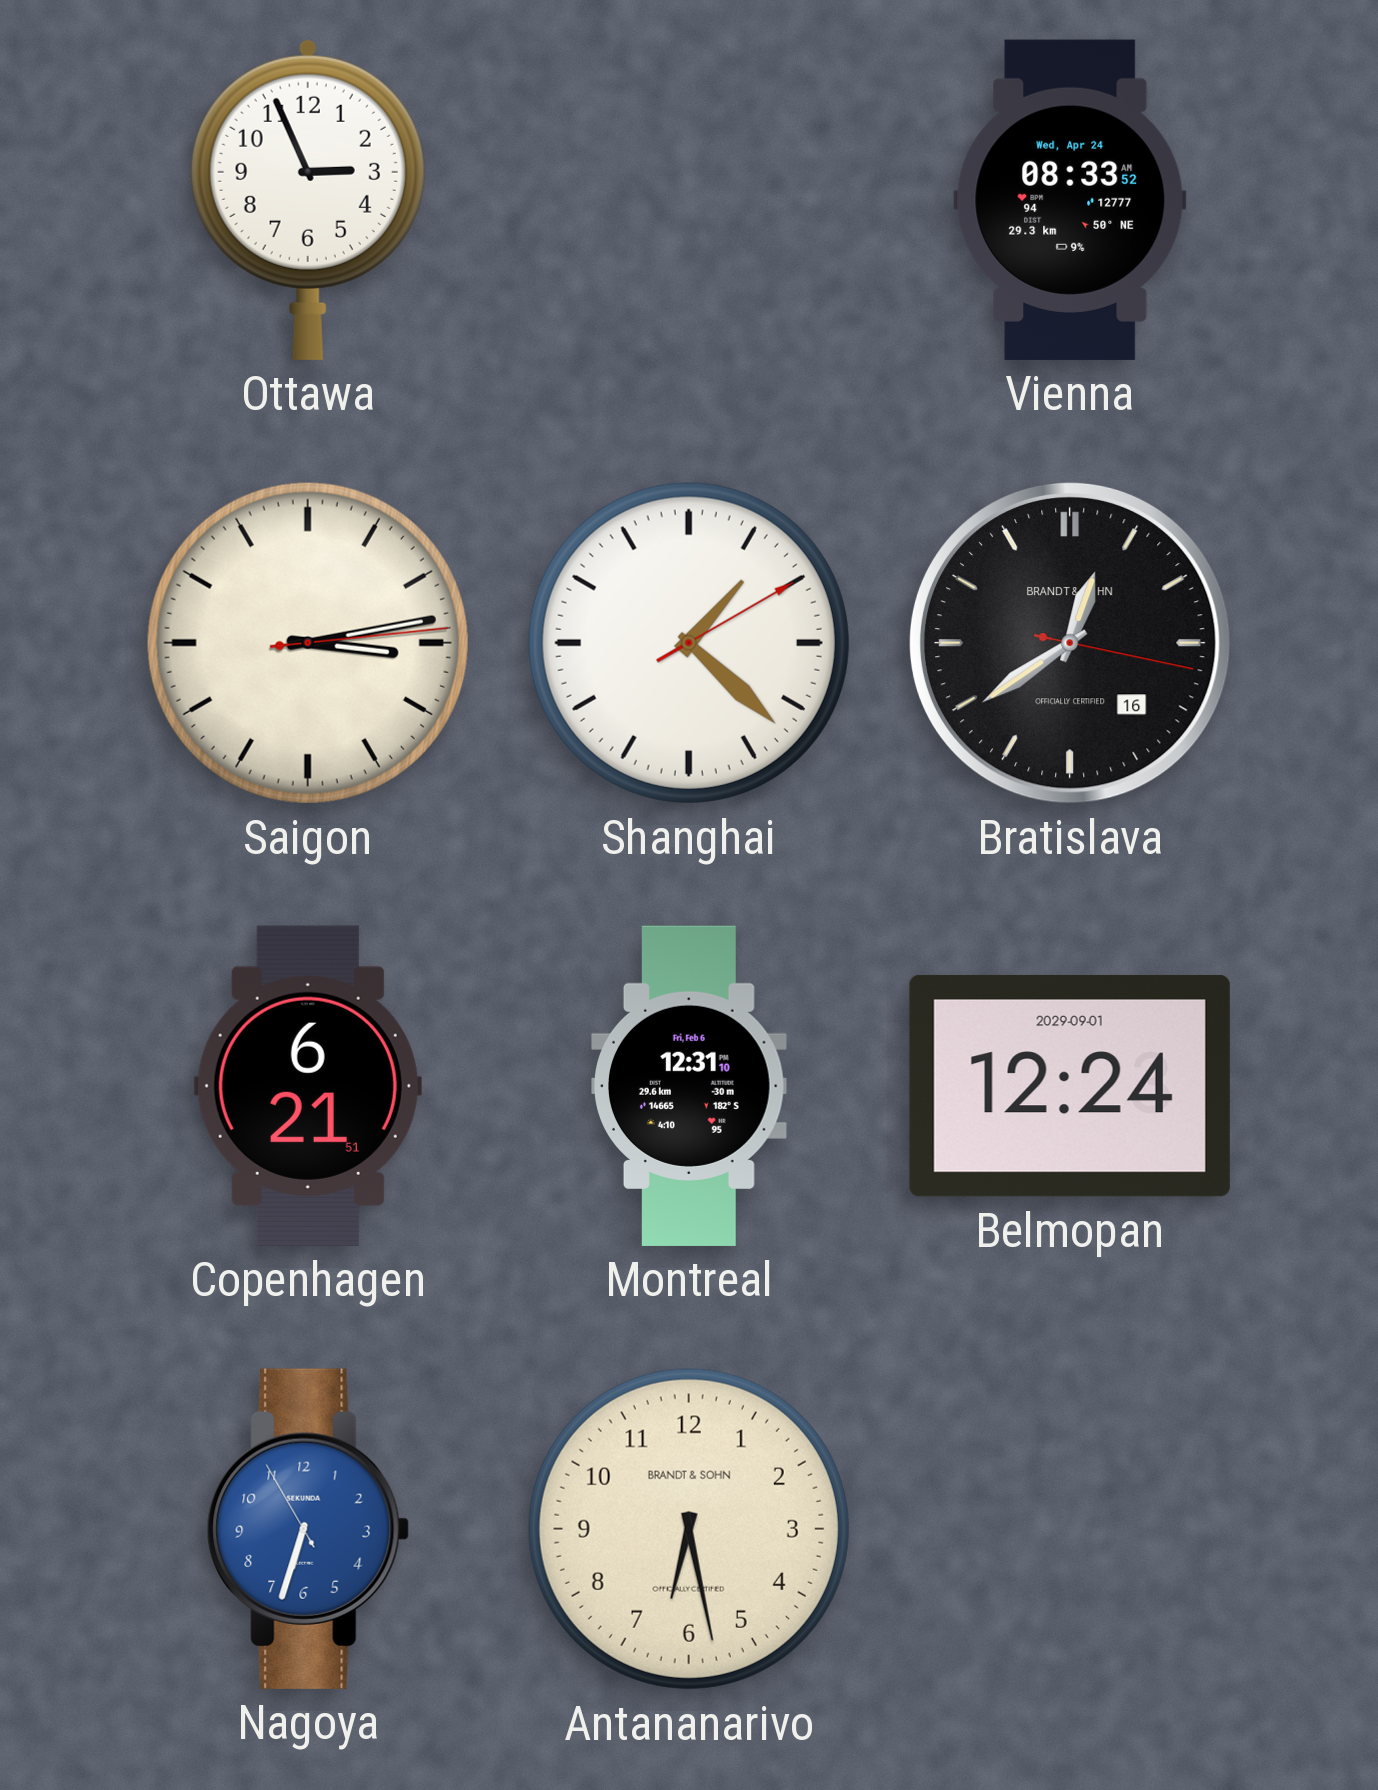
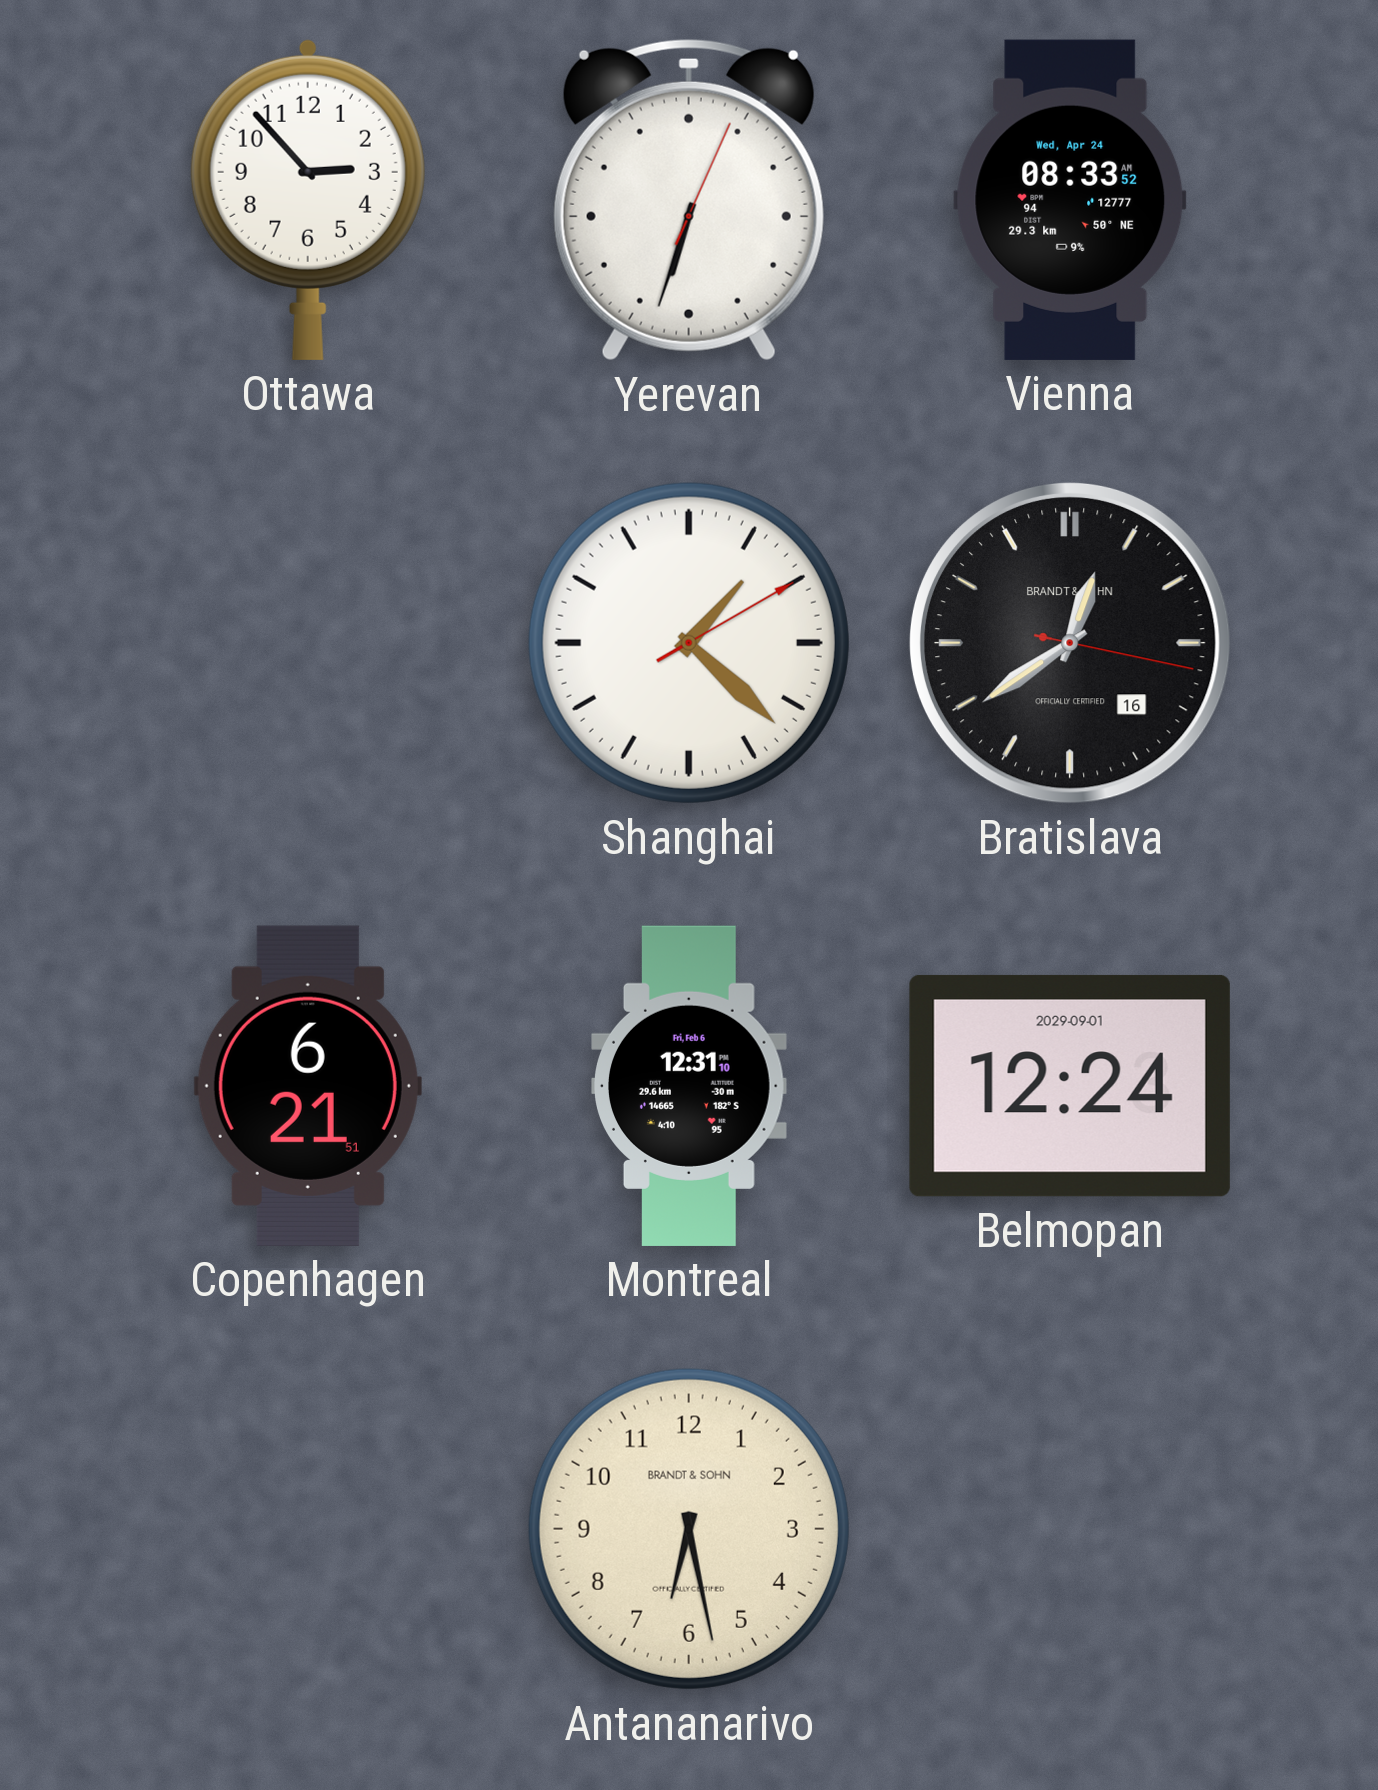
Ottawa: 2:56 -> 2:53 (308, 199)
Yerevan: none -> 6:33 (689, 200)
Saigon: 3:13 -> none (308, 643)
Nagoya: 6:32 -> none (308, 1529)
